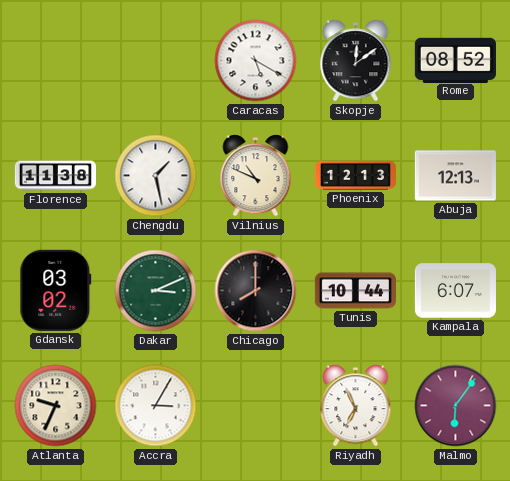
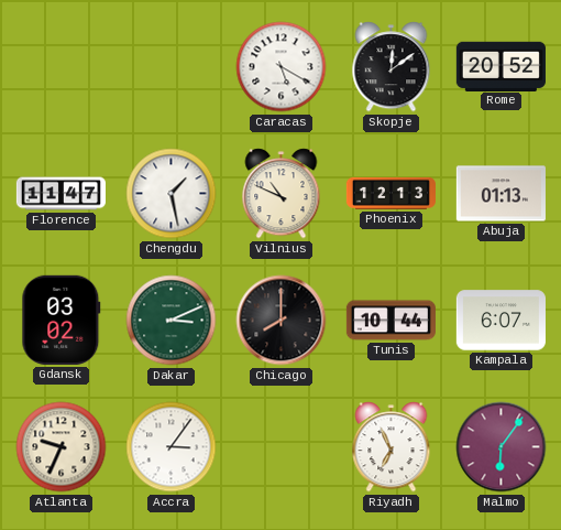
Rome: 08:52 -> 20:52 (501, 66)
Florence: 11:38 -> 11:47 (61, 194)
Abuja: 12:13 -> 01:13 (501, 194)
Accra: 3:05 -> 3:06 (172, 447)
